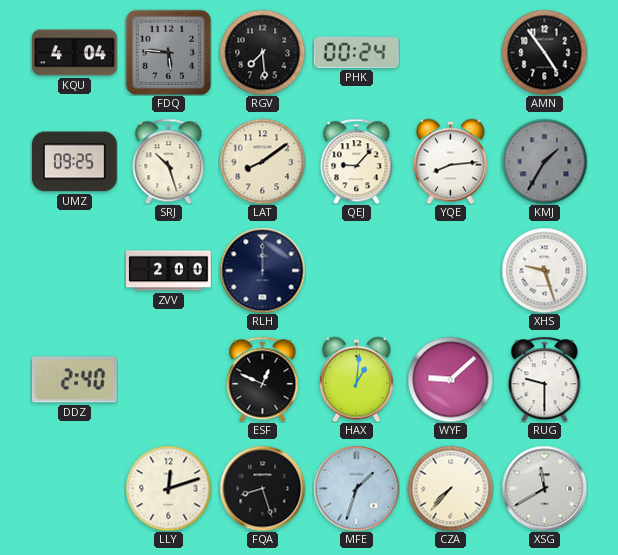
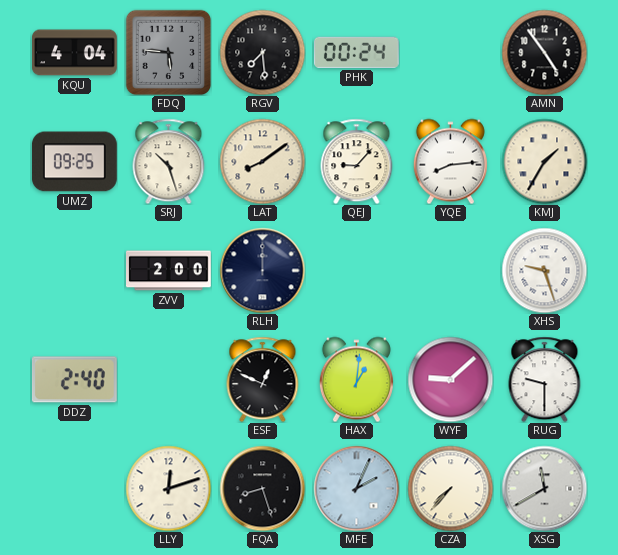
KMJ dial: grey -> cream (544, 161)
MFE: 1:33 -> 2:04 (356, 488)
